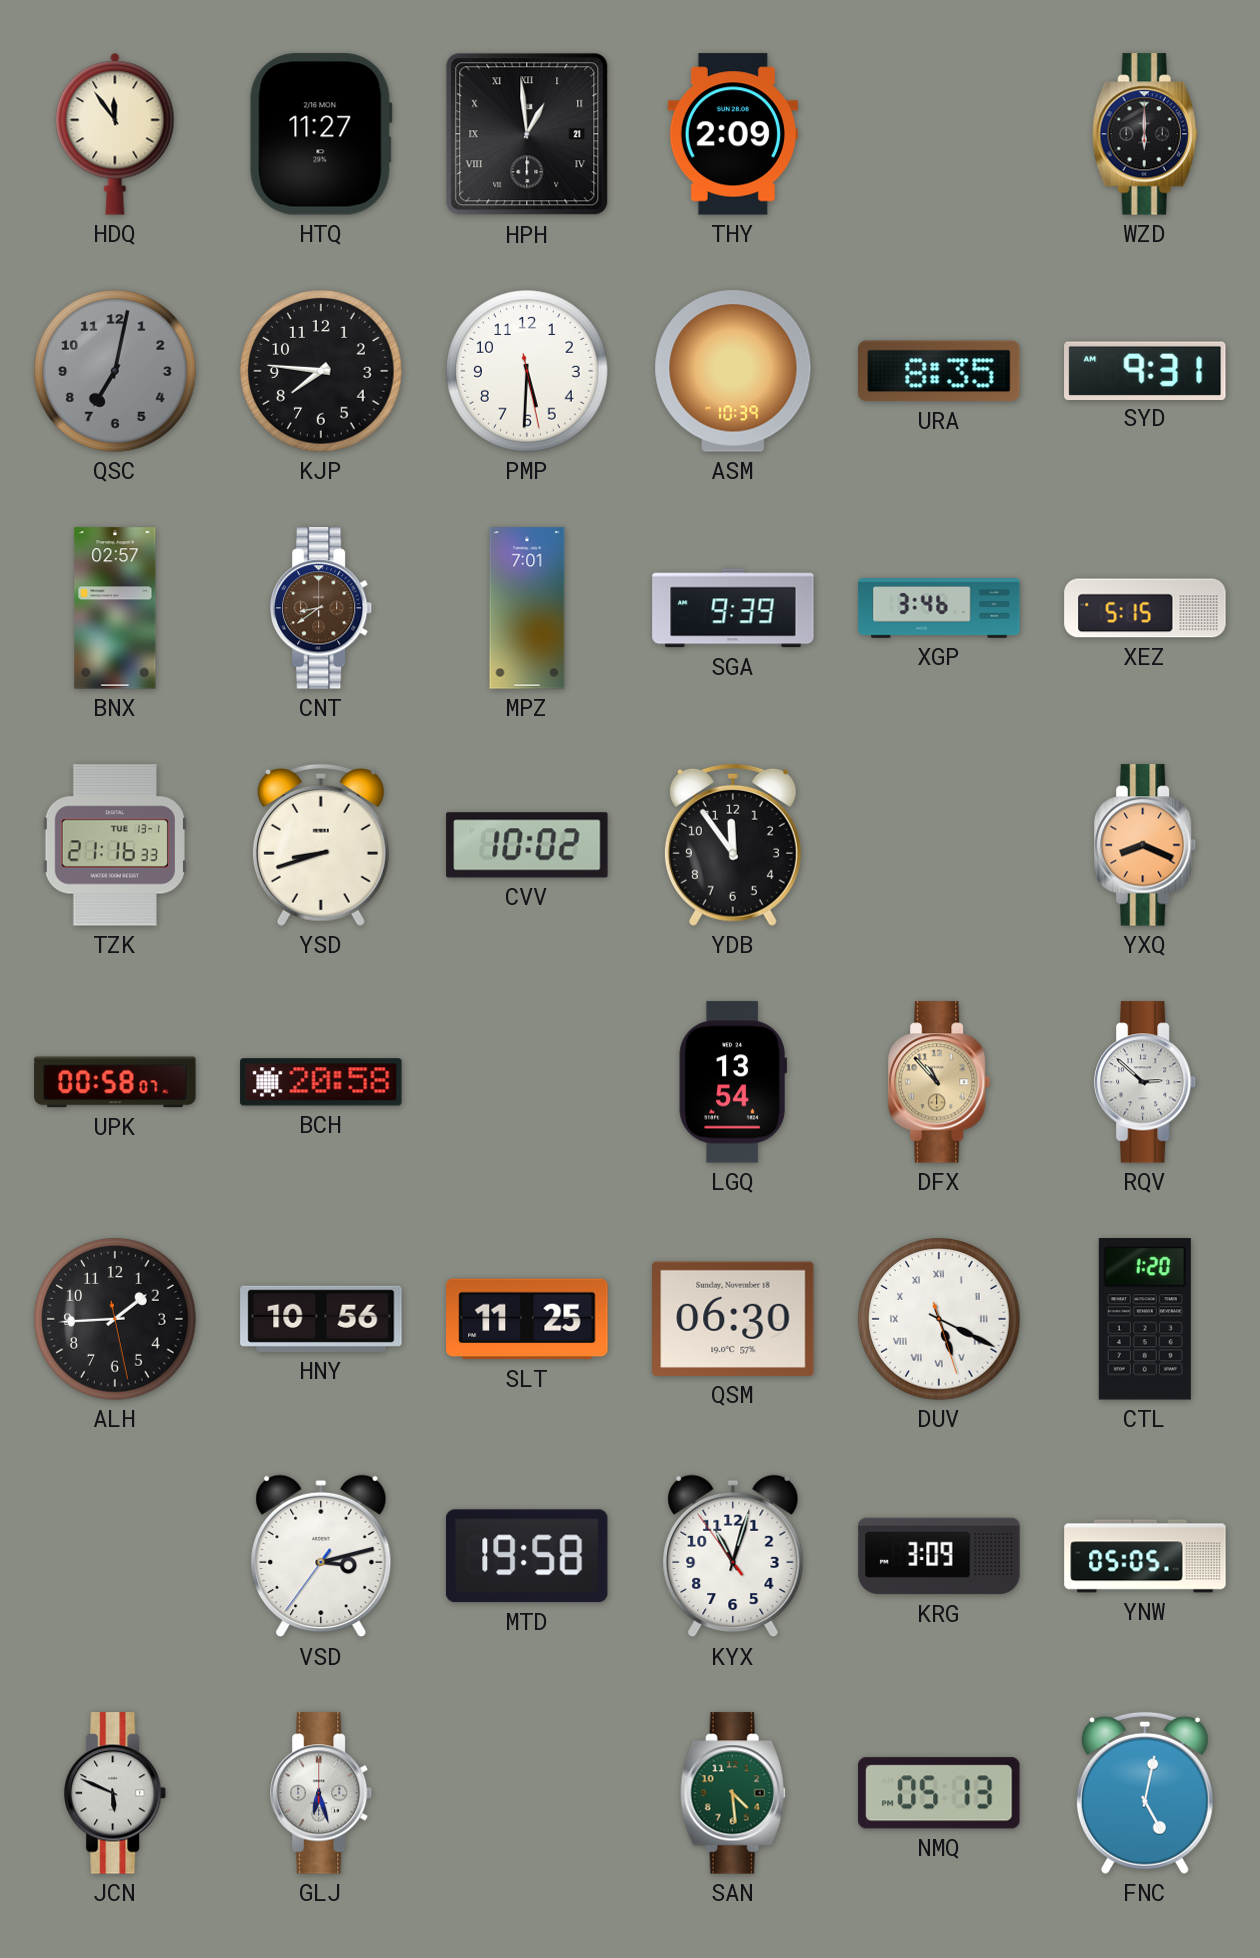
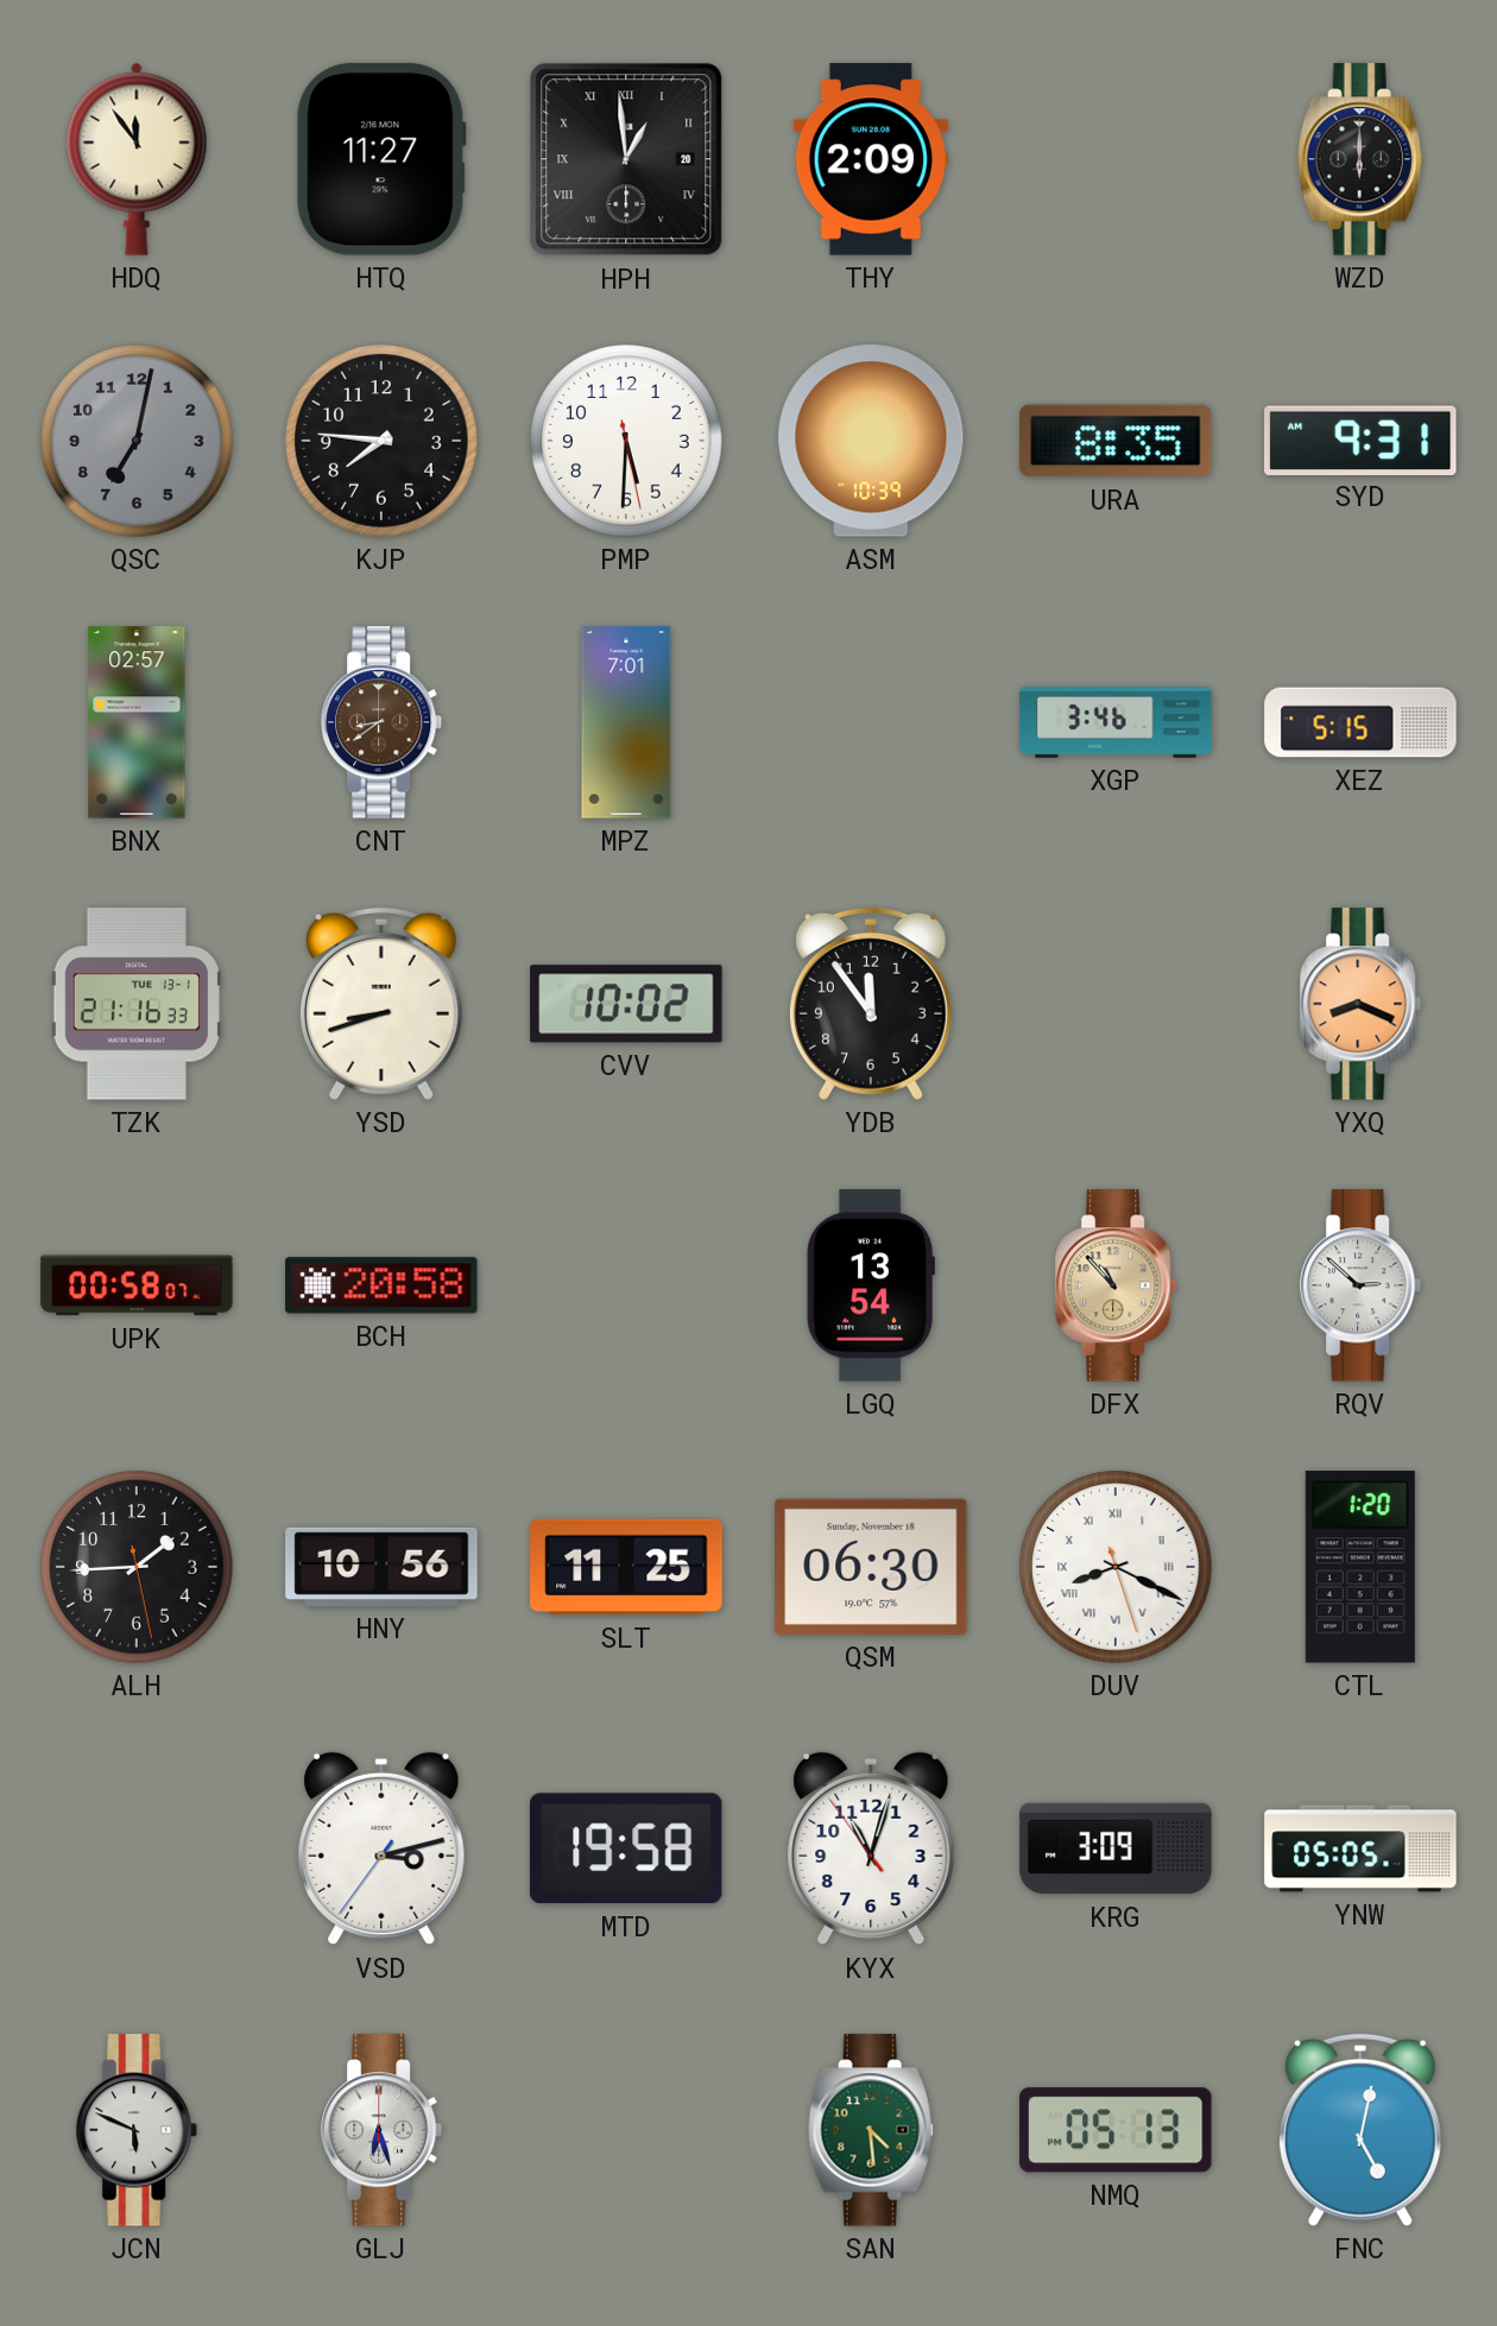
HPH date: 21 -> 20 (626, 159)
SGA: 9:39 -> none (733, 608)
DUV: 5:19 -> 8:19 (1116, 1567)
